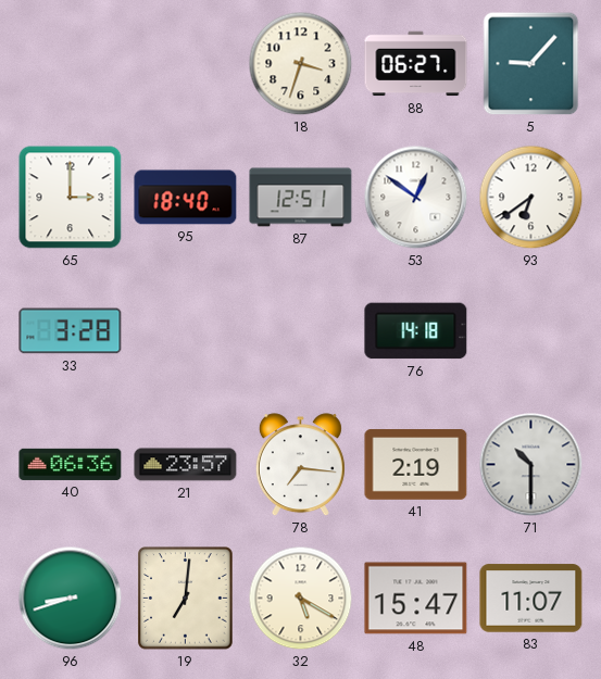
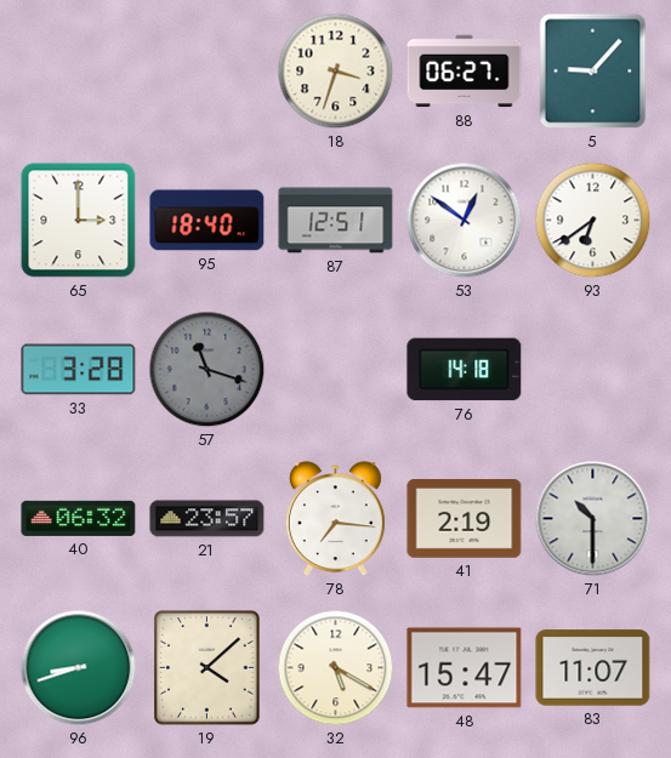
57: none -> 11:18 (207, 370)
40: 06:36 -> 06:32 (79, 518)
19: 7:01 -> 4:08 (207, 668)
